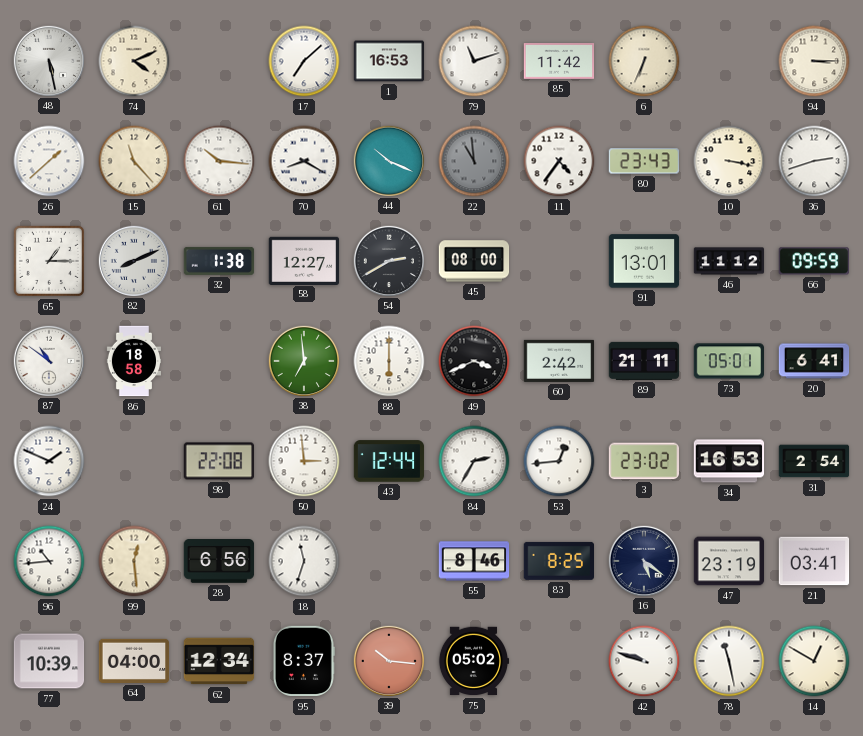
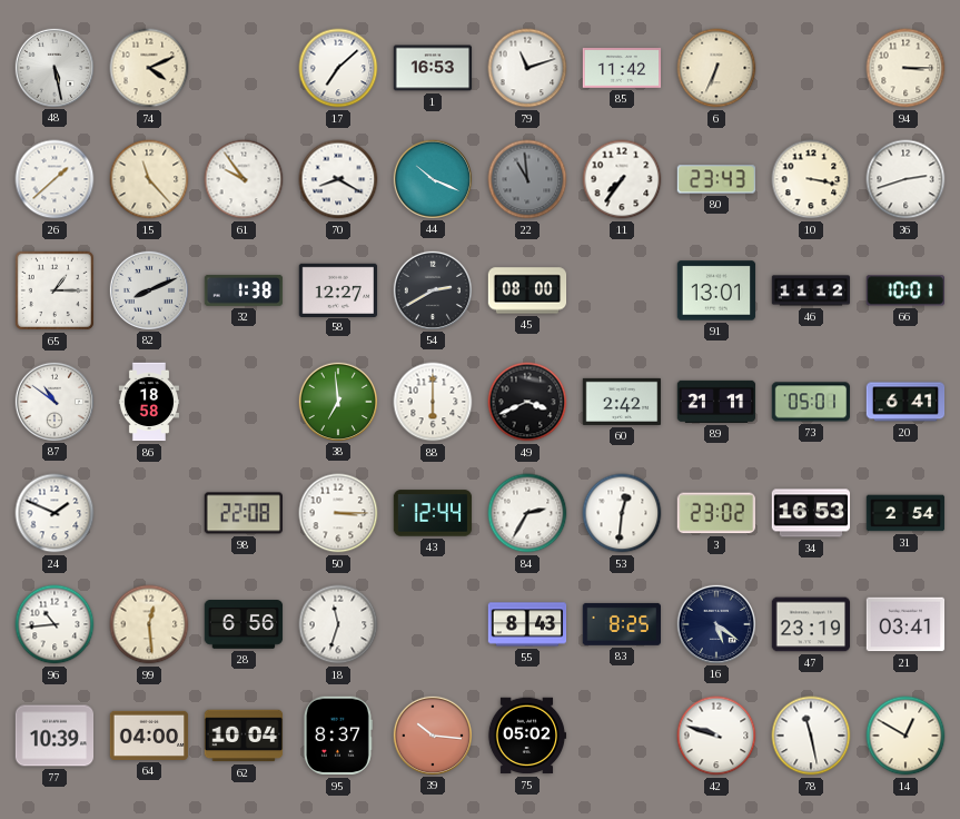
61: 10:16 -> 9:54 (244, 179)
11: 4:36 -> 7:36 (622, 179)
66: 09:59 -> 10:01 (904, 290)
50: 2:59 -> 3:15 (338, 513)
53: 12:44 -> 12:31 (622, 513)
55: 8:46 -> 8:43 (527, 624)
62: 12:34 -> 10:04 (244, 736)
